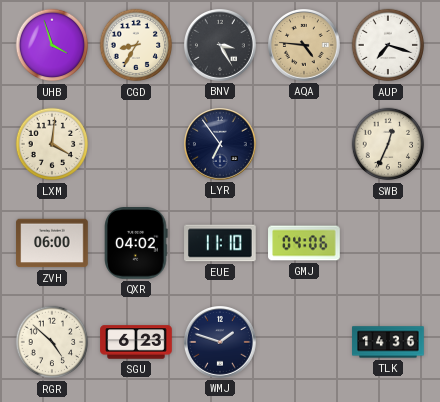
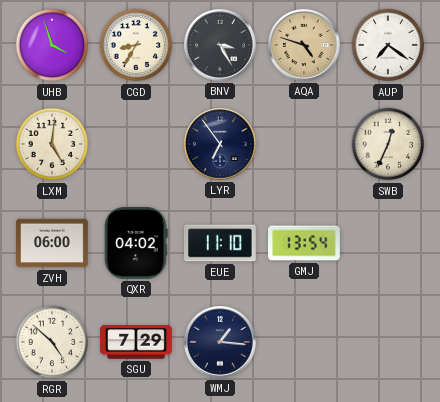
AQA: 4:46 -> 4:48 (305, 46)
AUP: 7:18 -> 7:21 (388, 45)
LXM: 4:01 -> 5:01 (52, 144)
GMJ: 04:06 -> 13:54 (304, 243)
SGU: 6:23 -> 7:29 (136, 342)
WMJ: 1:48 -> 1:16 (221, 343)
TLK: 14:36 -> none (388, 342)
